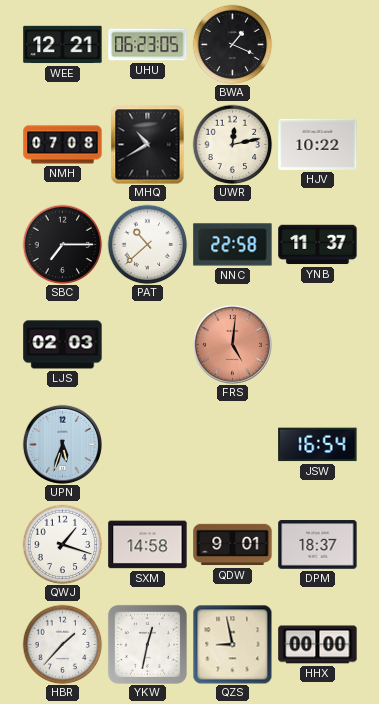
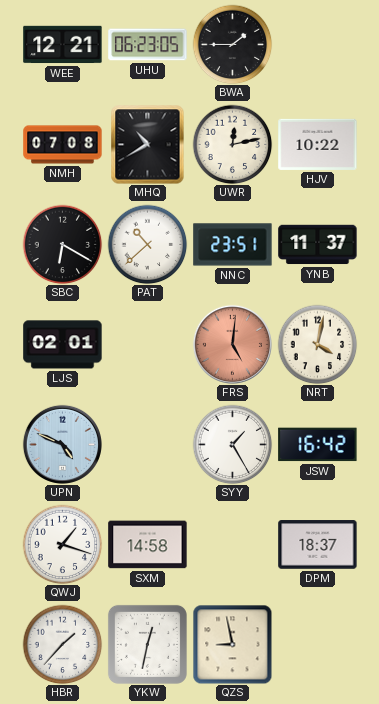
BWA: 1:19 -> 1:45 (232, 44)
SBC: 7:15 -> 6:20 (62, 244)
NNC: 22:58 -> 23:51 (233, 245)
LJS: 02:03 -> 02:01 (63, 345)
NRT: none -> 4:02 (317, 344)
UPN: 5:33 -> 4:49 (62, 444)
SYY: none -> 1:25 (232, 444)
JSW: 16:54 -> 16:42 (318, 445)
QDW: 9:01 -> none (233, 545)
HHX: 00:00 -> none (318, 645)
